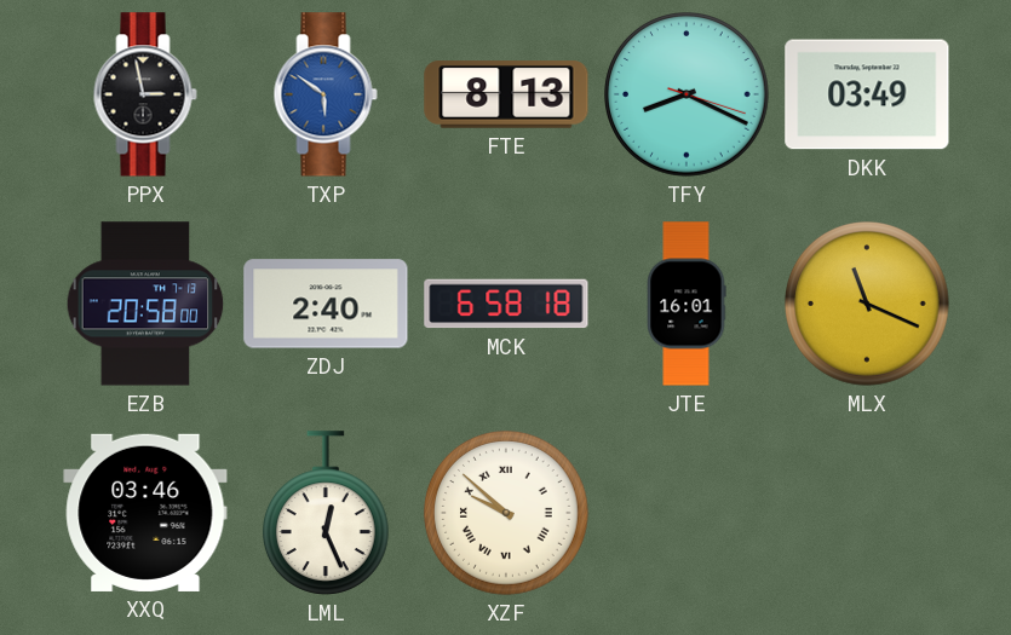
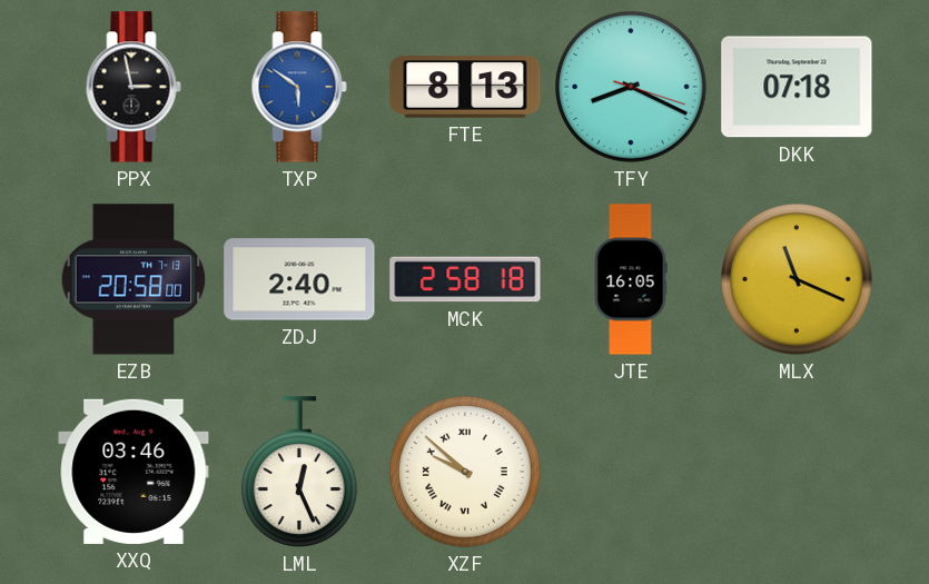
DKK: 03:49 -> 07:18 (797, 87)
MCK: 6:58 -> 2:58 (465, 279)
JTE: 16:01 -> 16:05 (631, 279)
